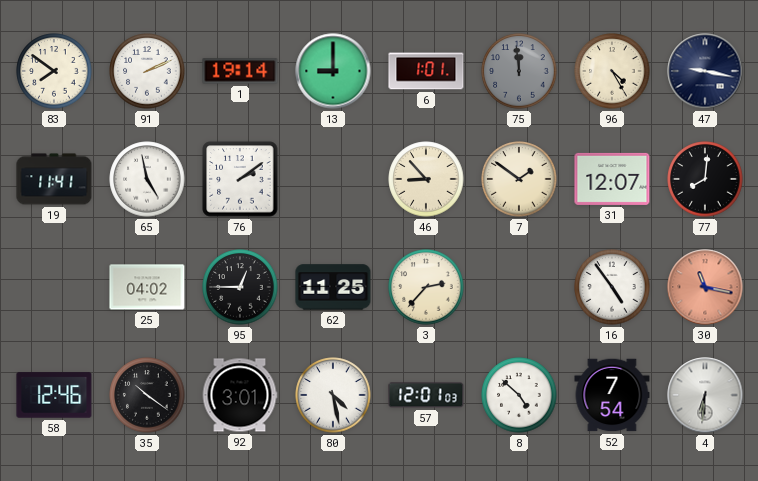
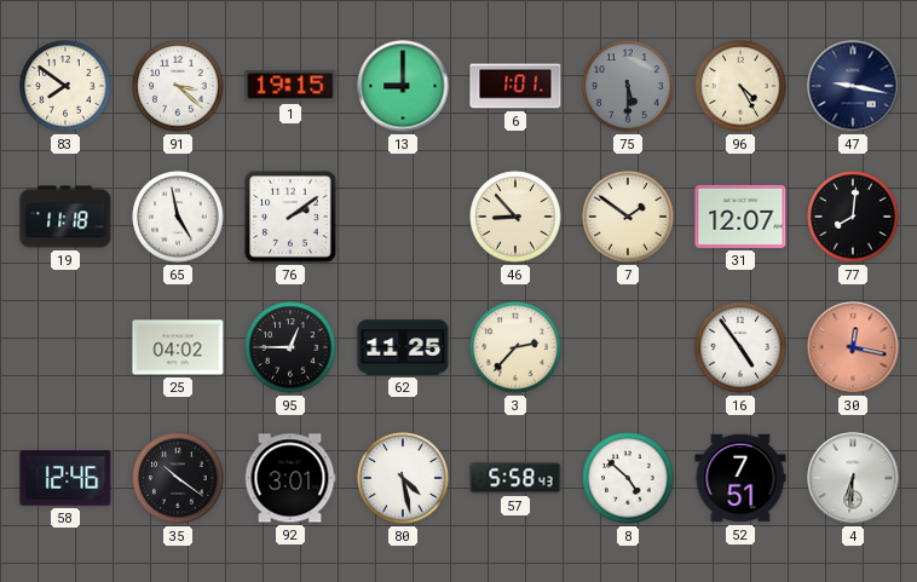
91: 2:11 -> 3:22 (178, 86)
1: 19:14 -> 19:15 (290, 86)
75: 11:59 -> 5:30 (628, 86)
19: 11:41 -> 11:18 (65, 217)
30: 11:17 -> 12:17 (853, 347)
57: 12:01 -> 5:58 (515, 478)
52: 7:54 -> 7:51 (740, 478)
